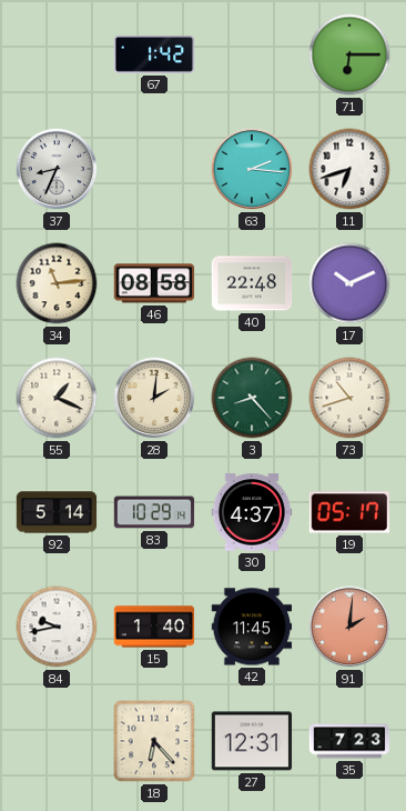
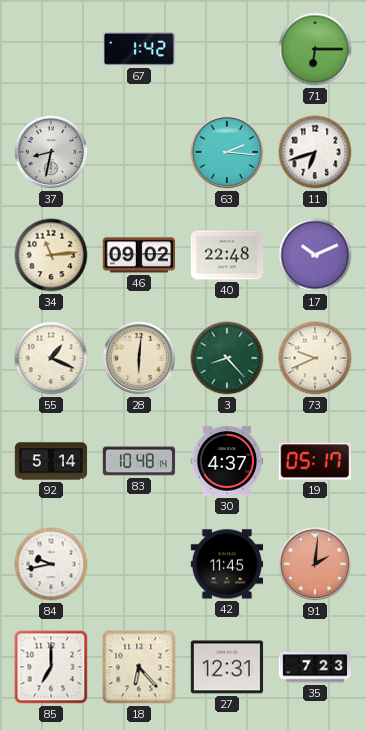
37: 8:34 -> 8:32 (51, 152)
46: 08:58 -> 09:02 (139, 255)
28: 2:01 -> 6:01 (139, 358)
73: 10:42 -> 9:41 (315, 358)
83: 10:29 -> 10:48 (139, 461)
15: 1:40 -> none (154, 627)
85: none -> 7:00 (51, 667)
